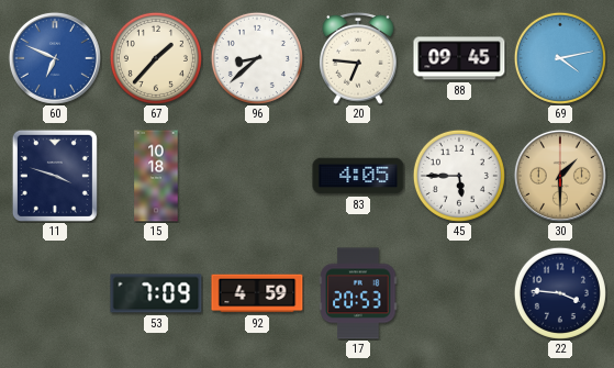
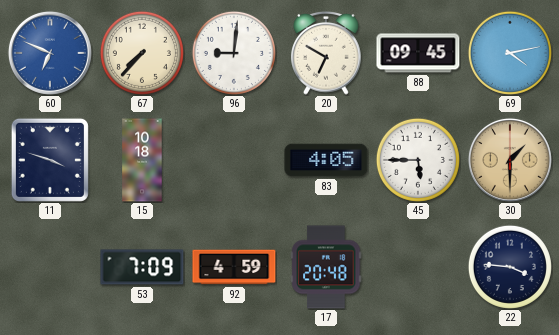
67: 1:37 -> 7:37 (142, 53)
96: 8:38 -> 9:01 (234, 53)
20: 6:46 -> 6:50 (326, 54)
17: 20:53 -> 20:48 (326, 267)
